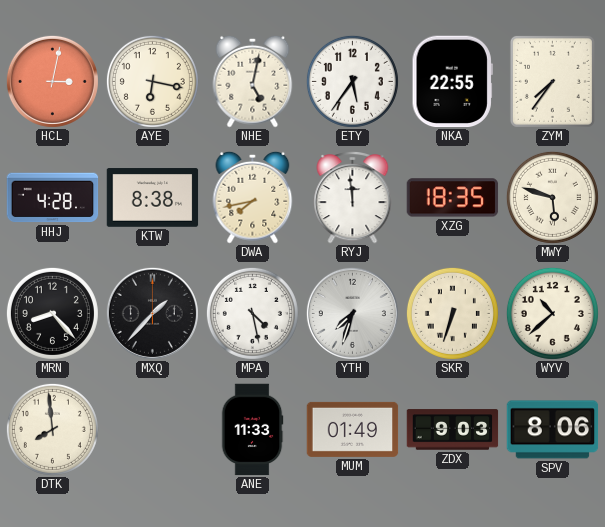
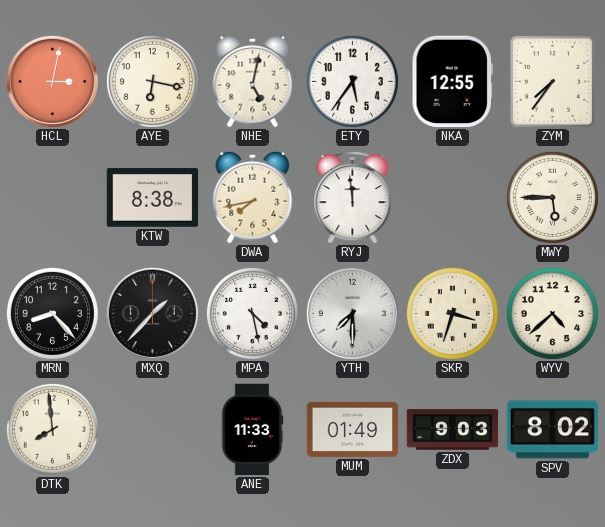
NKA: 22:55 -> 12:55 (452, 82)
HHJ: 4:28 -> none (53, 198)
XZG: 18:35 -> none (453, 198)
MWY: 5:48 -> 5:45 (552, 197)
YTH: 7:33 -> 7:30 (352, 313)
SKR: 6:33 -> 3:33 (452, 313)
WYV: 10:38 -> 4:38 (552, 313)
SPV: 8:06 -> 8:02 (553, 430)
